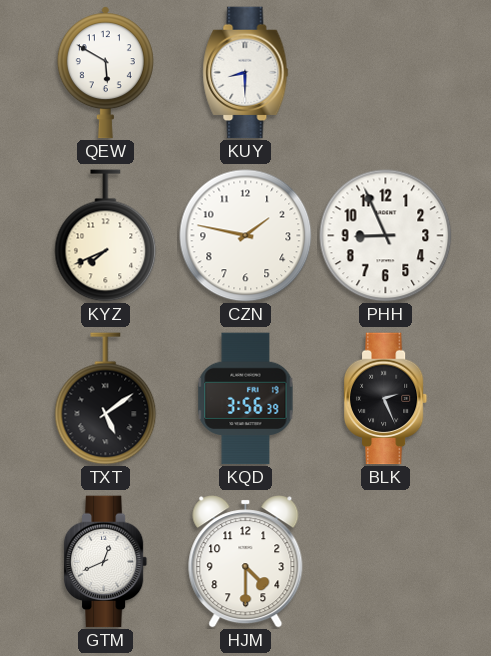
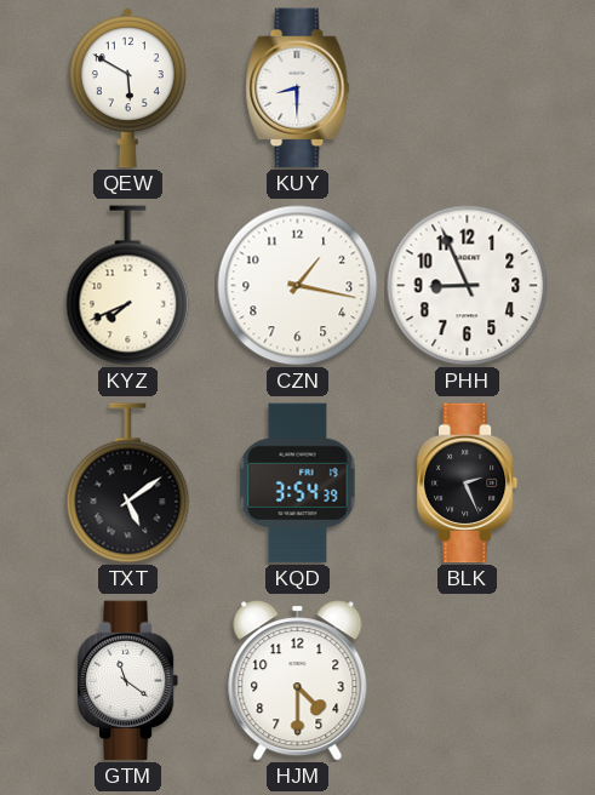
CZN: 1:47 -> 1:17 (298, 286)
KQD: 3:56 -> 3:54 (298, 484)
GTM: 12:41 -> 11:21 (128, 681)
